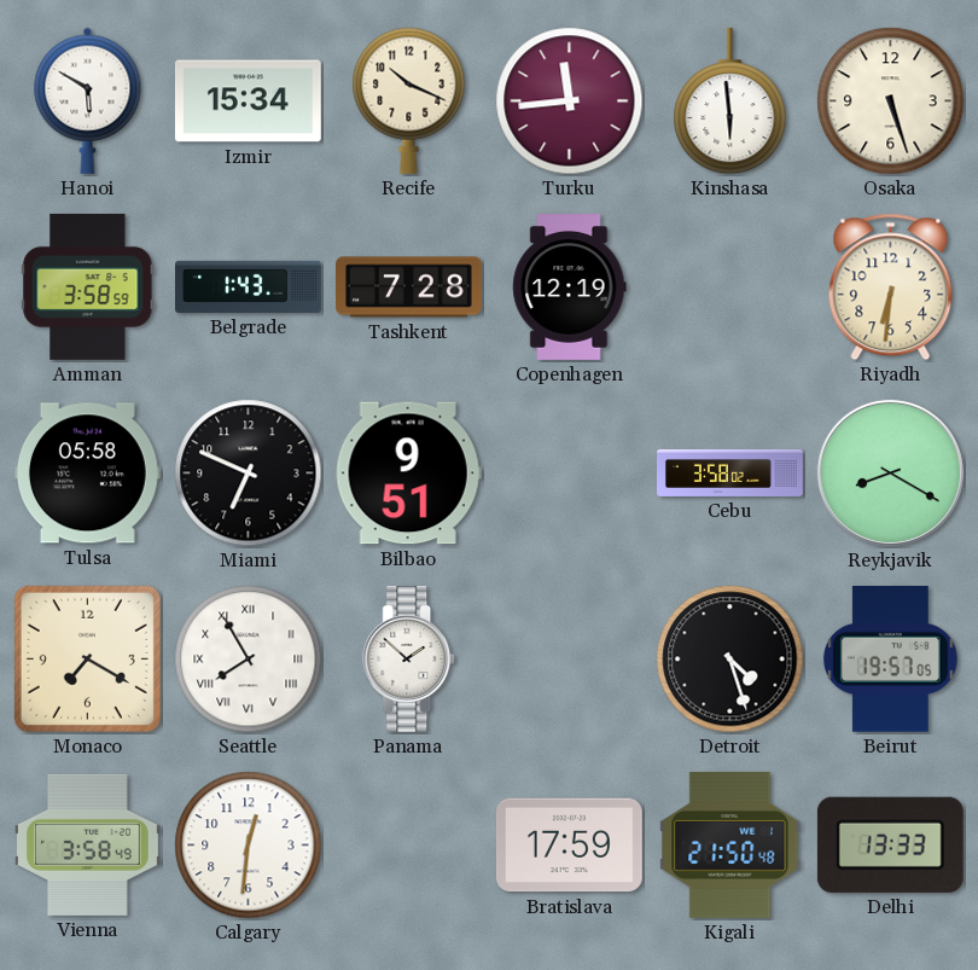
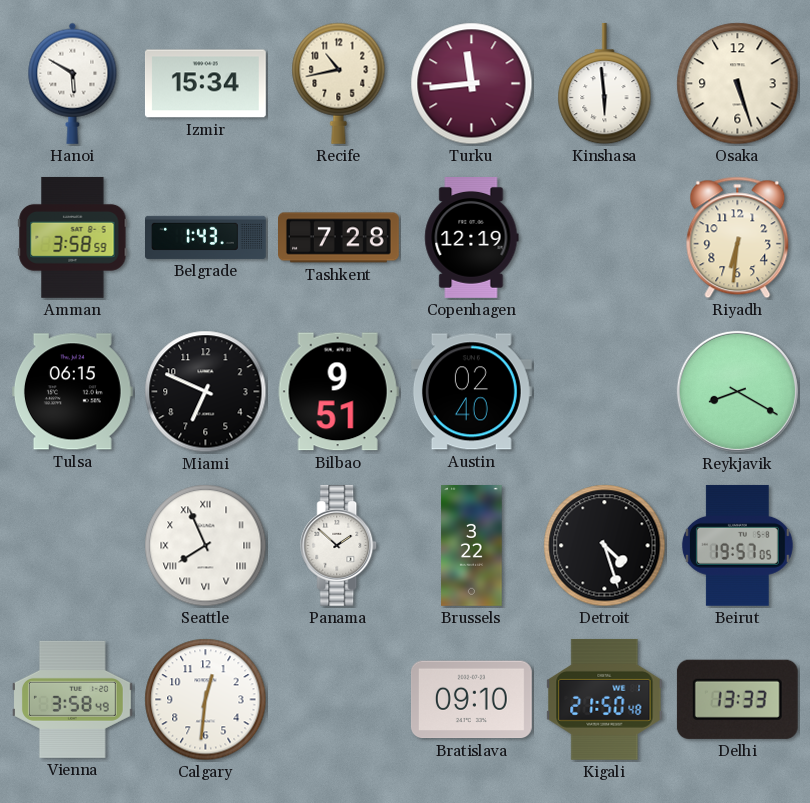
Recife: 10:19 -> 10:43 (339, 83)
Tulsa: 05:58 -> 06:15 (72, 392)
Austin: none -> 02:40 (471, 392)
Cebu: 3:58 -> none (730, 472)
Monaco: 7:20 -> none (87, 658)
Seattle: 7:55 -> 7:56 (206, 546)
Brussels: none -> 3:22 (472, 546)
Bratislava: 17:59 -> 09:10 (471, 700)
